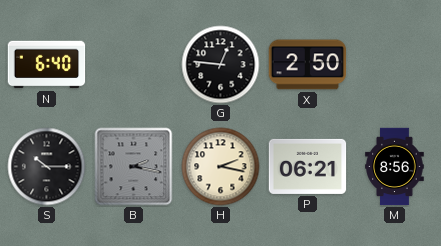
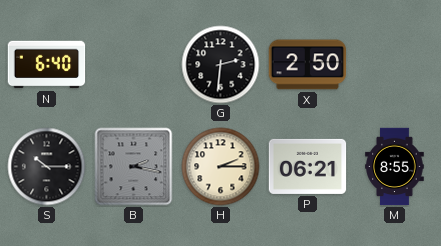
G: 12:46 -> 2:31 (221, 65)
H: 2:17 -> 2:15 (221, 167)
M: 8:56 -> 8:55 (395, 167)
